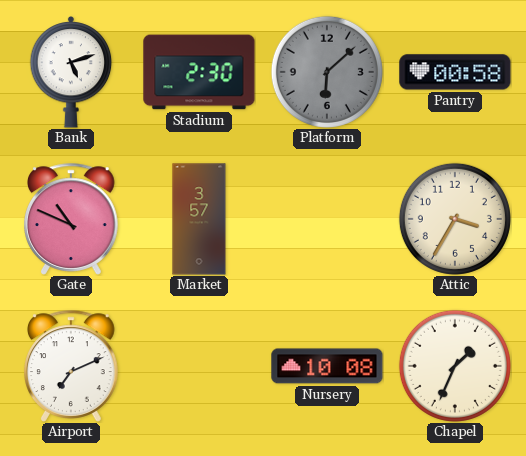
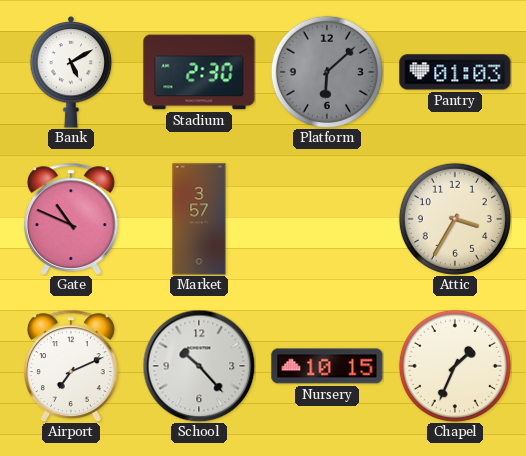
Bank: 5:12 -> 5:10 (71, 72)
Pantry: 00:58 -> 01:03 (455, 72)
School: none -> 10:23 (199, 366)
Nursery: 10:08 -> 10:15 (327, 366)
